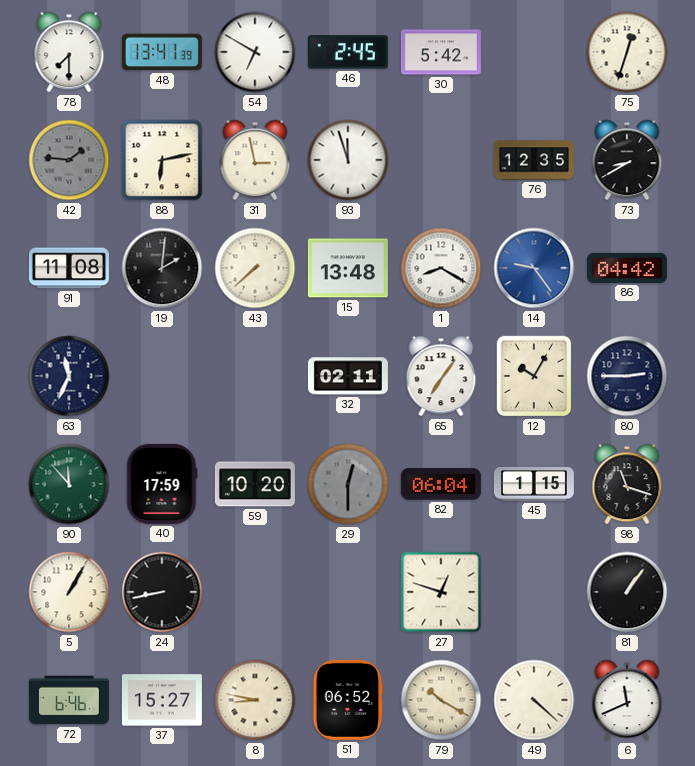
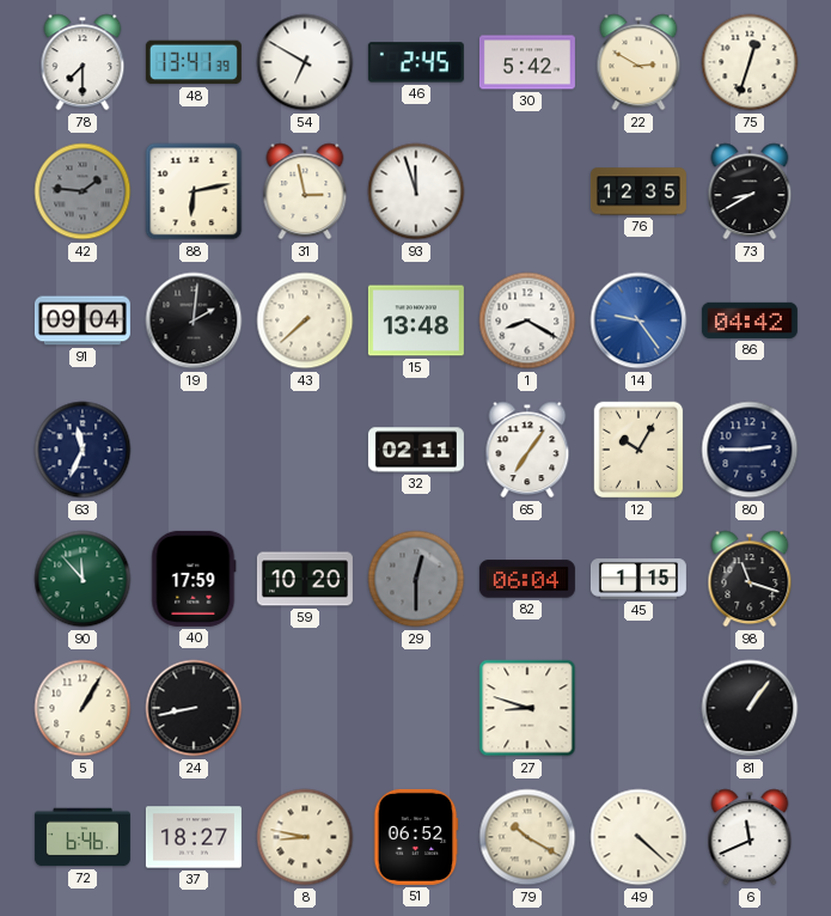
22: none -> 2:50 (638, 62)
91: 11:08 -> 09:04 (83, 320)
27: 12:48 -> 8:48 (527, 708)
37: 15:27 -> 18:27 (194, 837)
